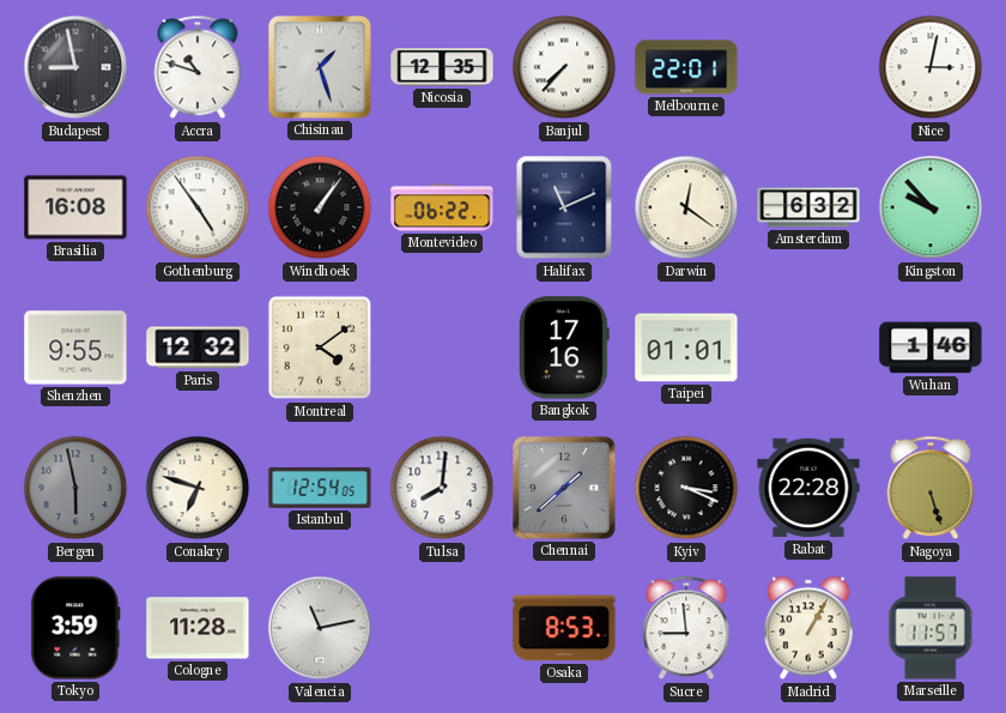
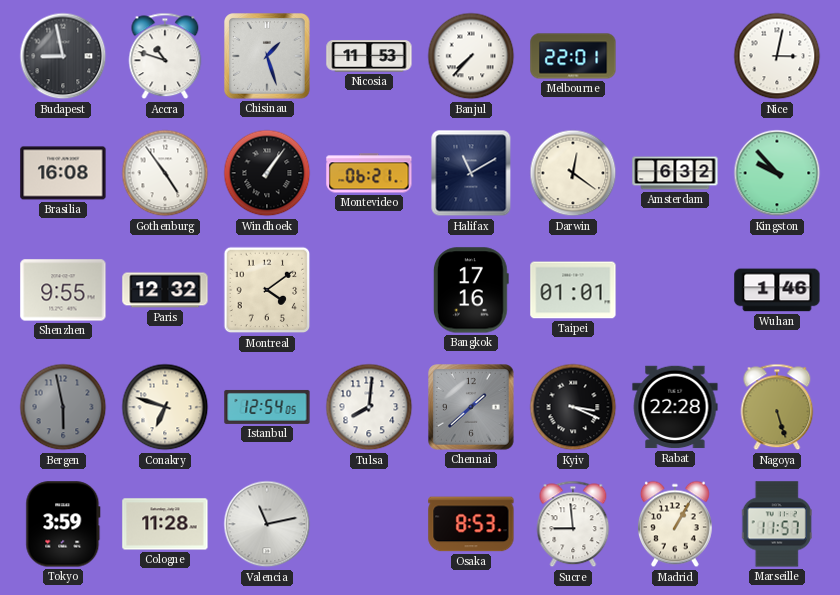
Nicosia: 12:35 -> 11:53 (369, 56)
Montevideo: 06:22 -> 06:21 (369, 173)
Halifax: 11:11 -> 11:10 (471, 173)
